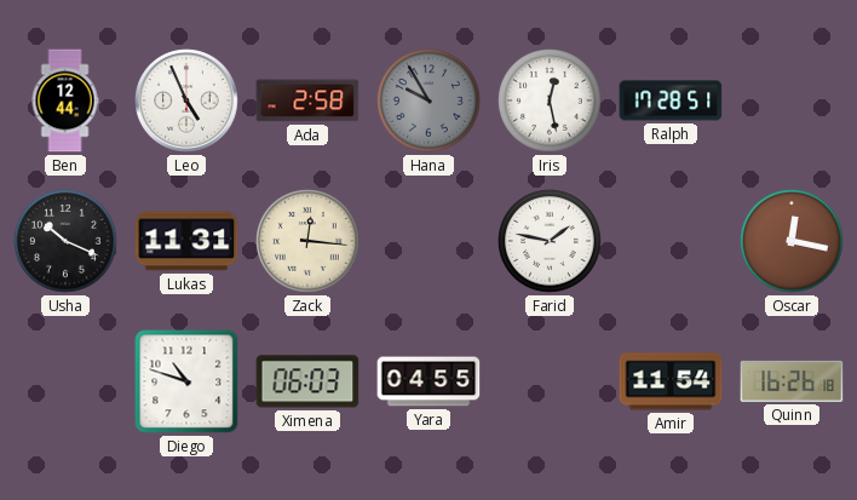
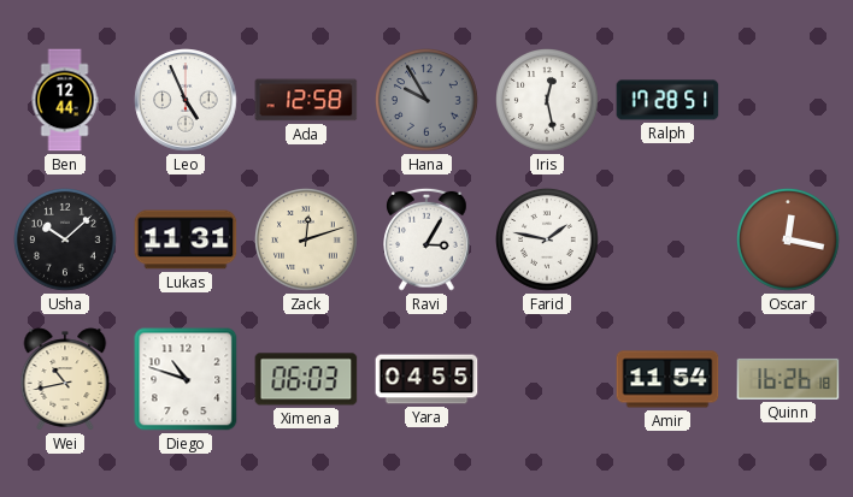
Ada: 2:58 -> 12:58 (306, 100)
Usha: 10:19 -> 10:08 (65, 239)
Zack: 12:16 -> 12:12 (306, 239)
Ravi: none -> 3:05 (428, 239)
Wei: none -> 10:43 (65, 379)
